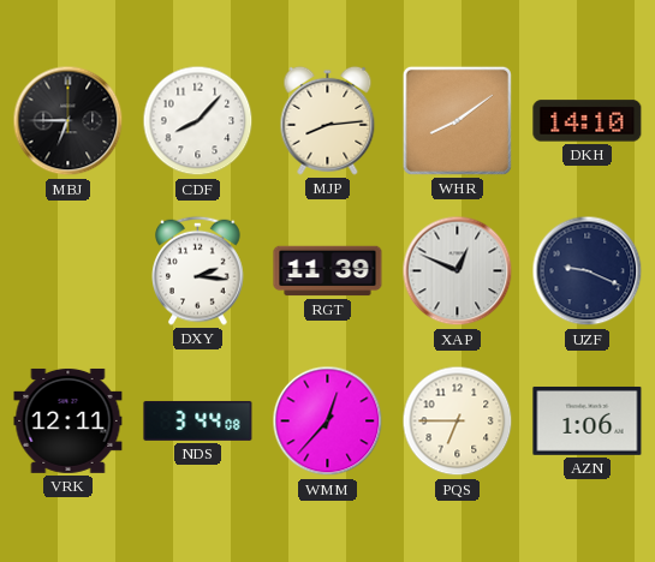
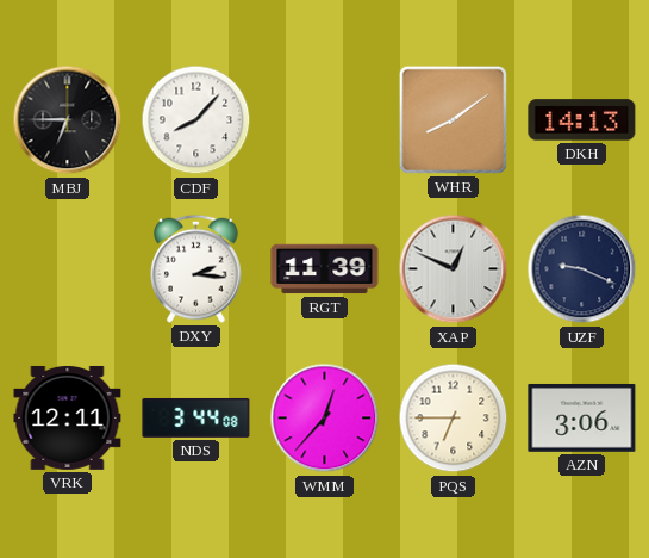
MJP: 8:14 -> none (328, 120)
DKH: 14:10 -> 14:13 (582, 120)
AZN: 1:06 -> 3:06 (582, 417)
